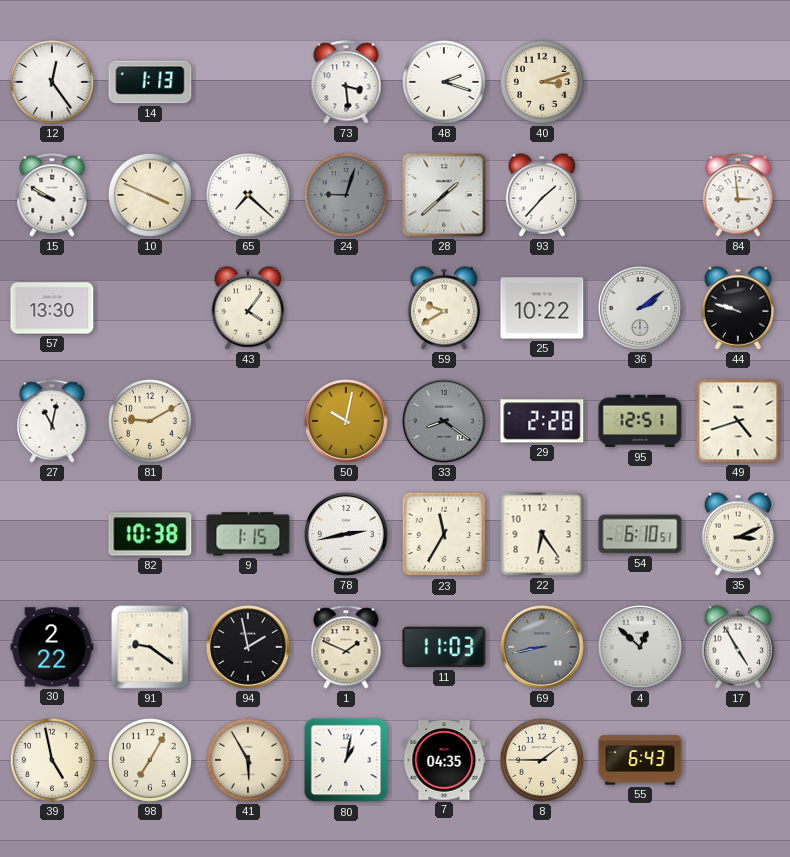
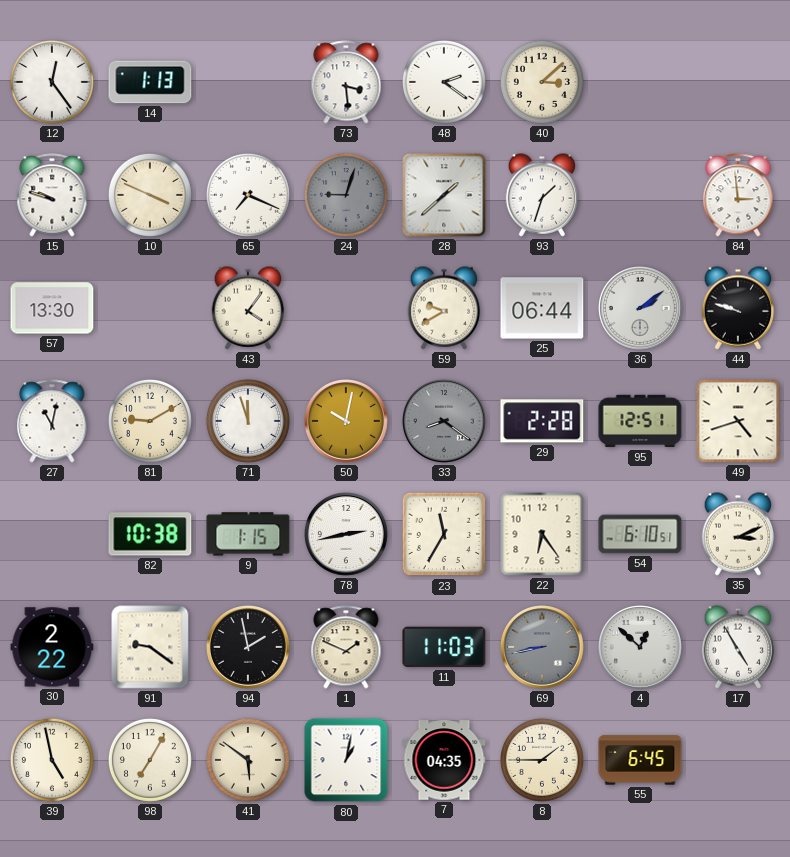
48: 2:18 -> 2:21 (444, 82)
40: 3:12 -> 3:08 (542, 82)
15: 9:50 -> 9:48 (52, 195)
65: 7:22 -> 7:19 (248, 195)
93: 1:37 -> 1:33 (542, 195)
25: 10:22 -> 06:44 (542, 308)
71: none -> 11:57 (248, 421)
41: 5:55 -> 5:51 (248, 760)
55: 6:43 -> 6:45 (640, 760)
